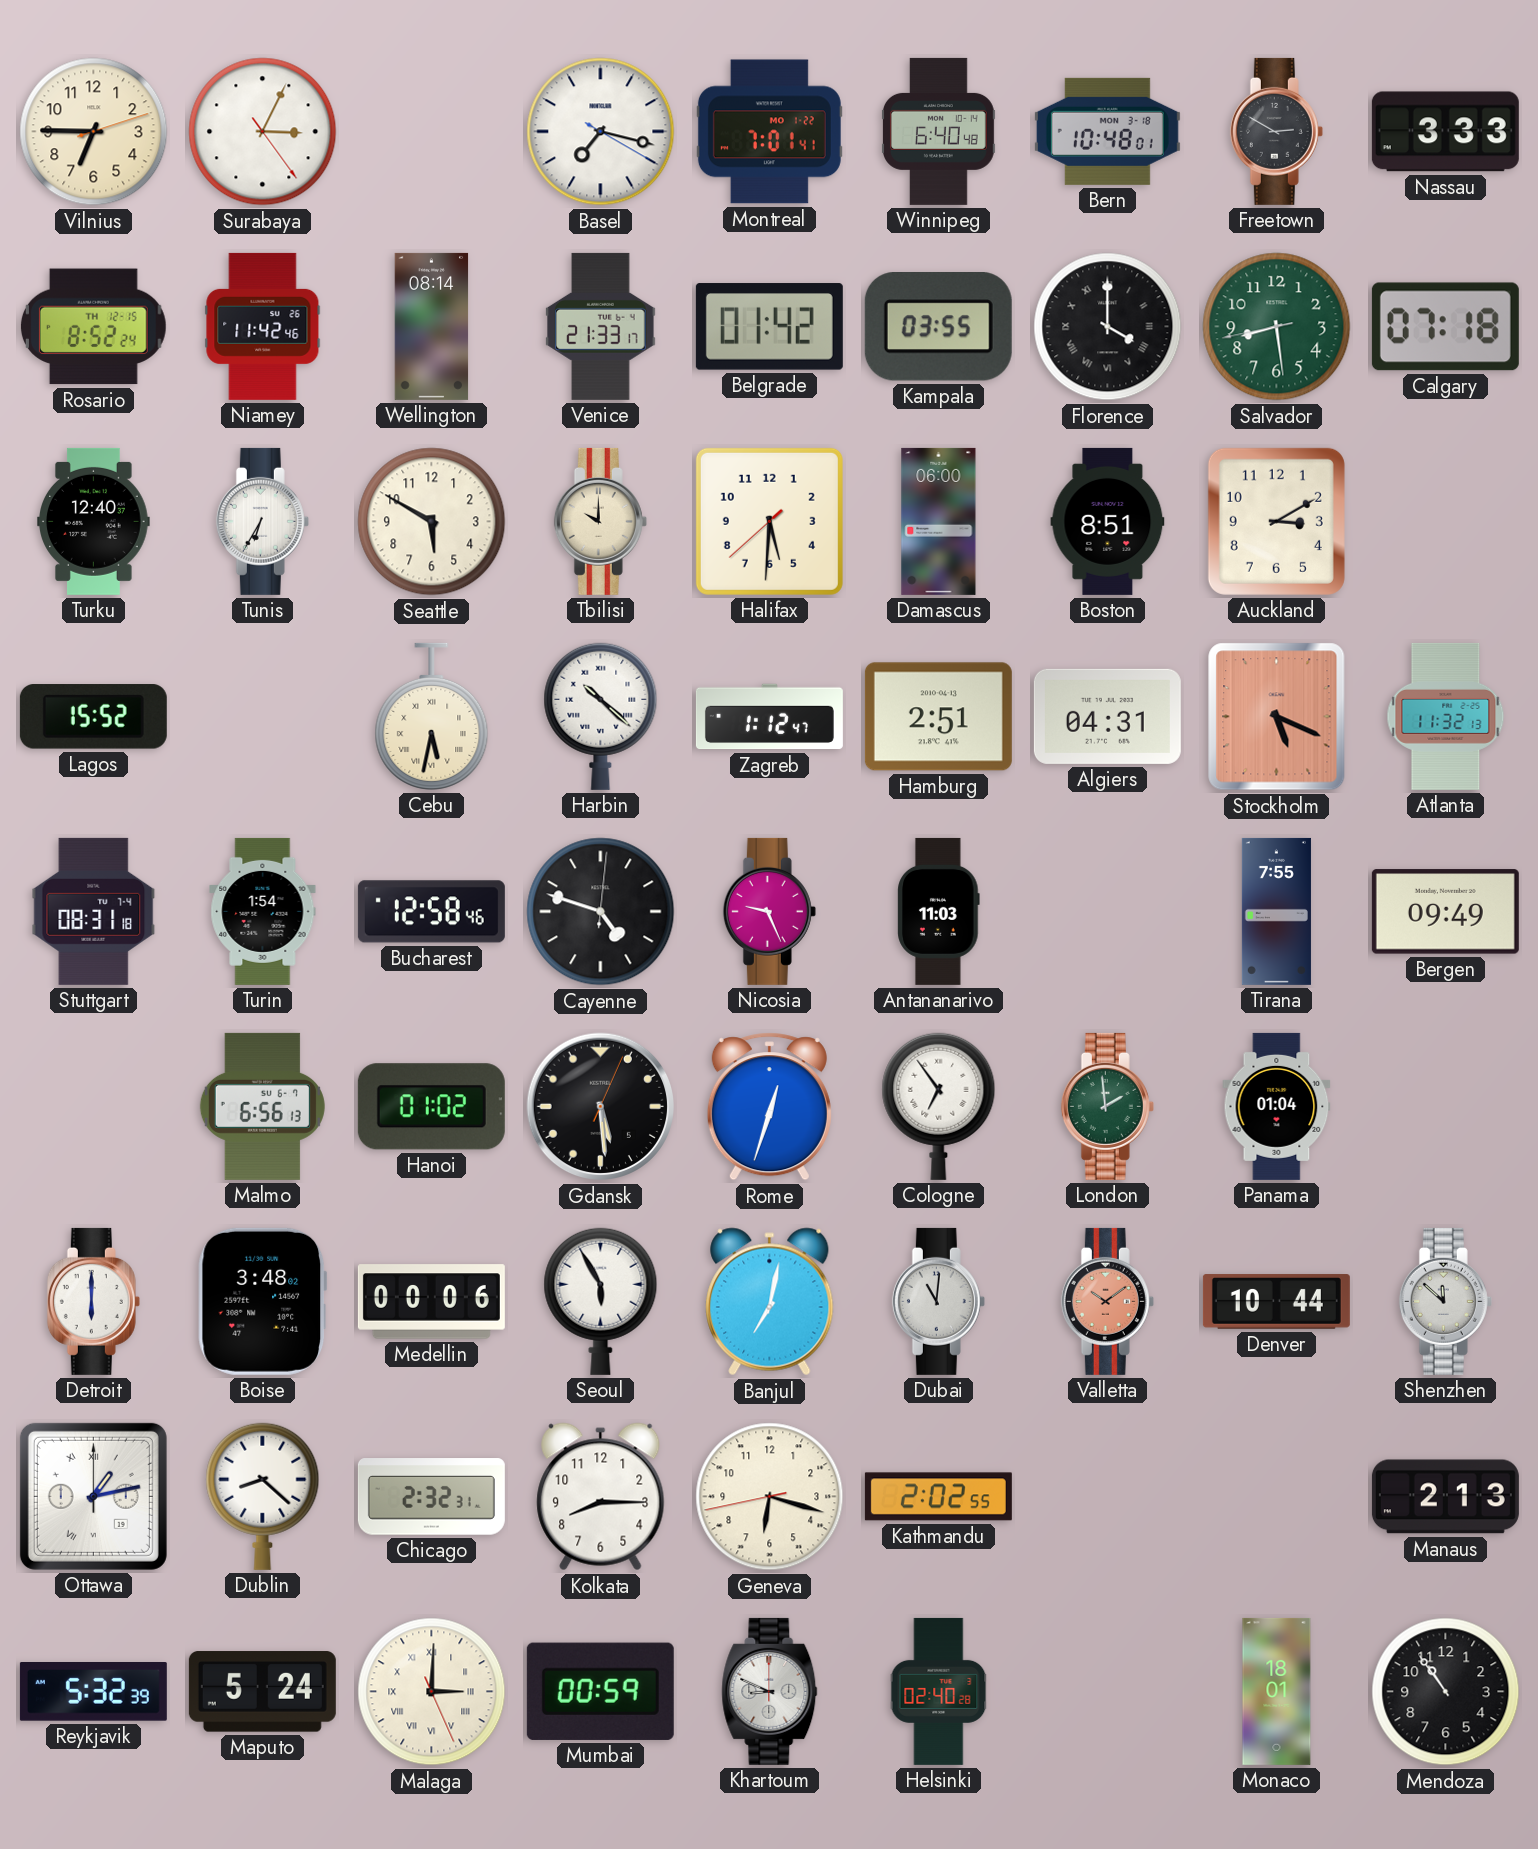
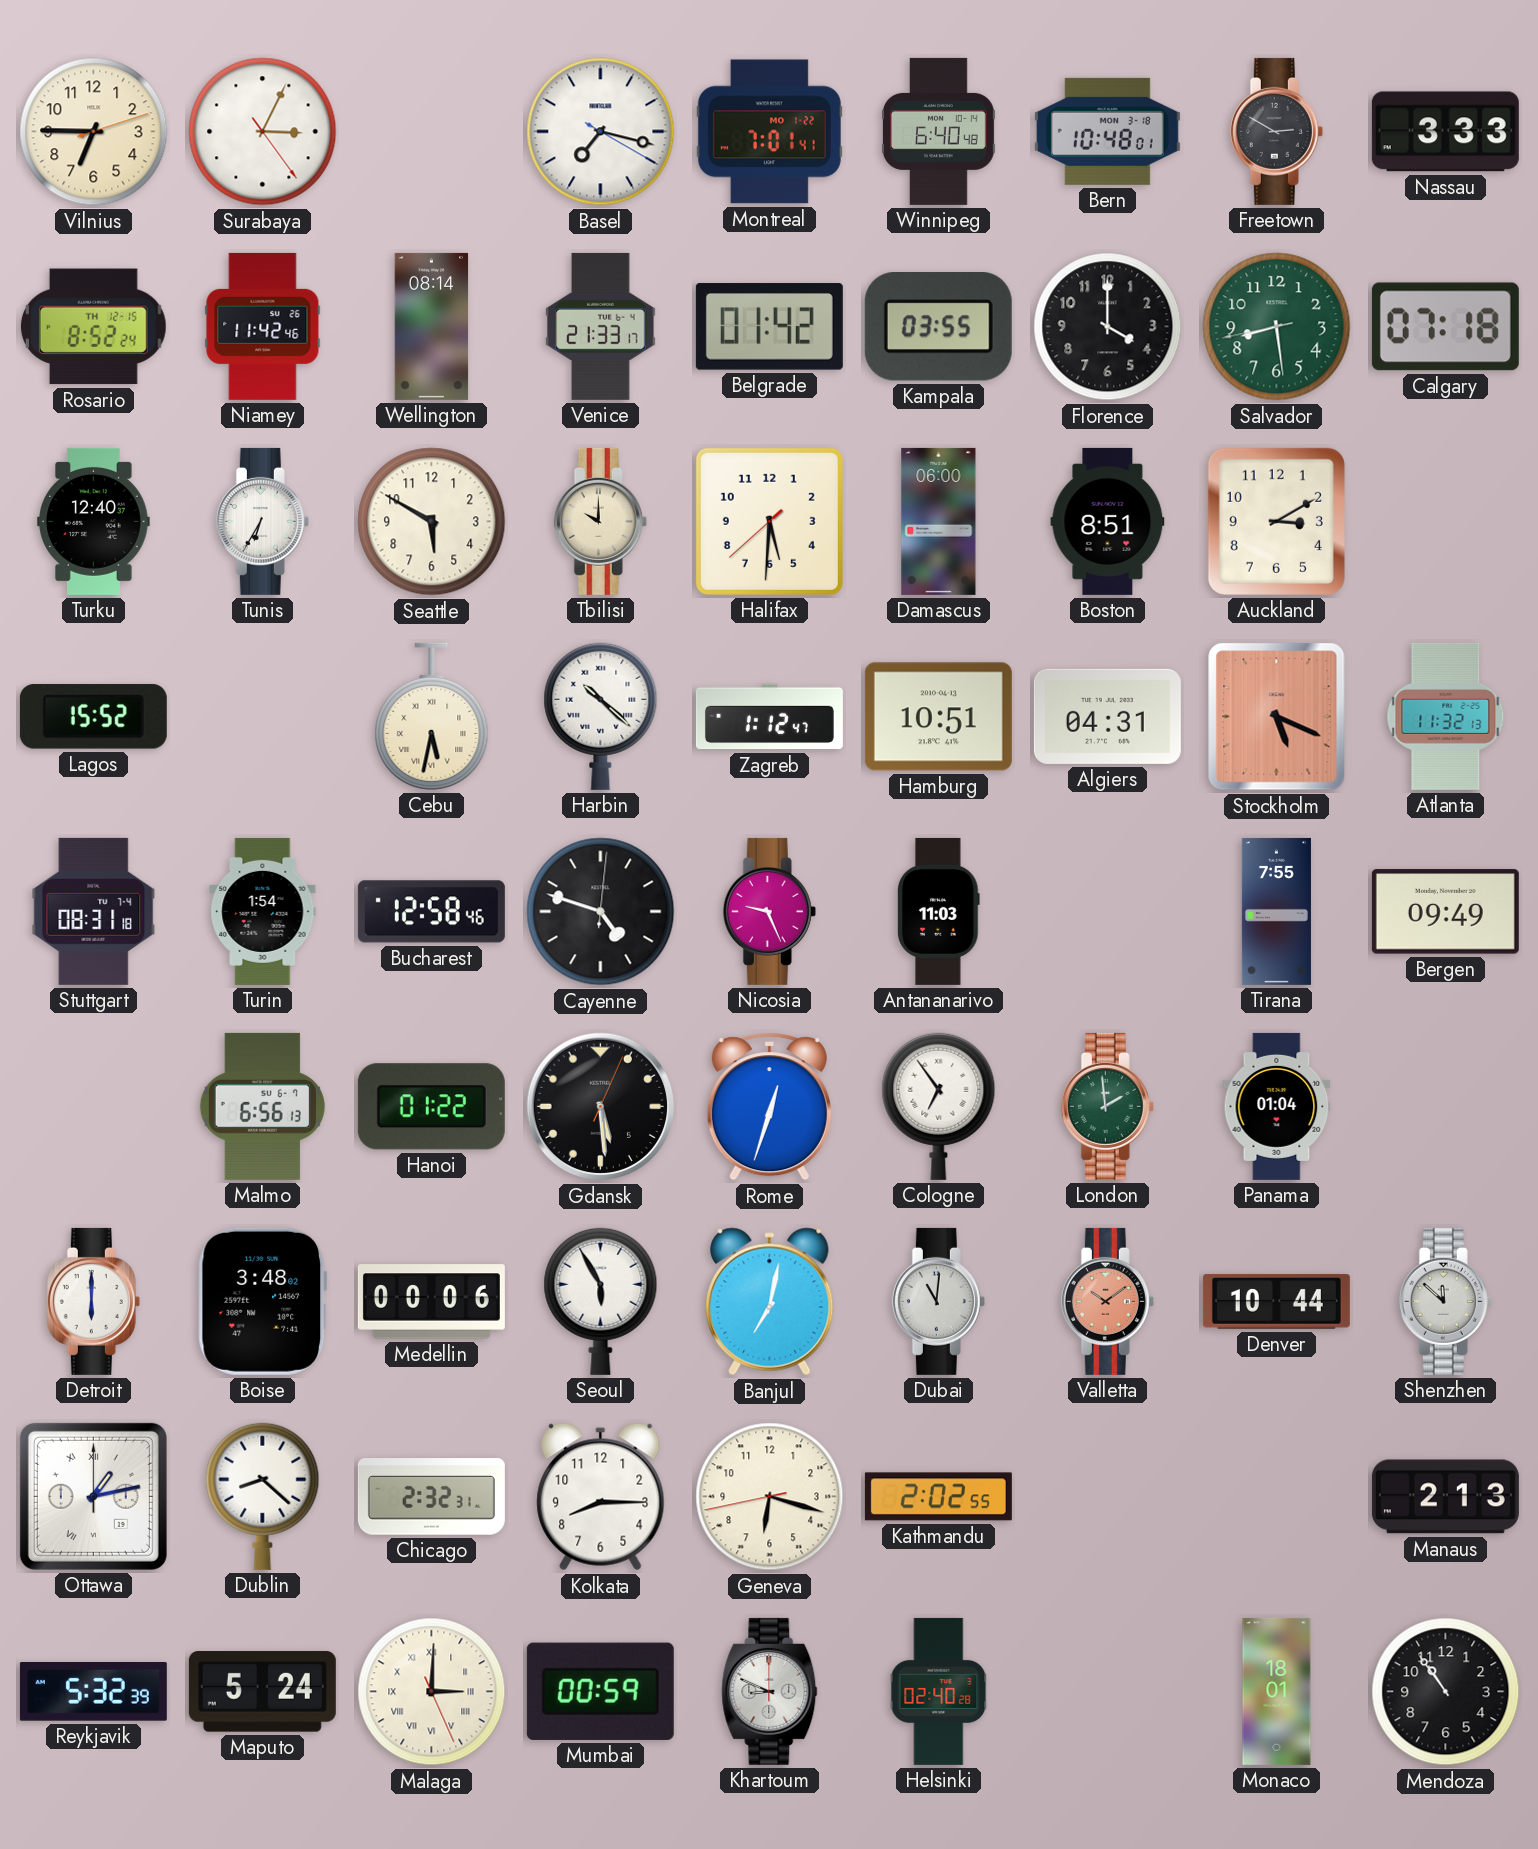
Florence numerals: Roman -> Arabic (1108, 327)
Hamburg: 2:51 -> 10:51 (938, 717)
Hanoi: 01:02 -> 01:22 (431, 1107)
